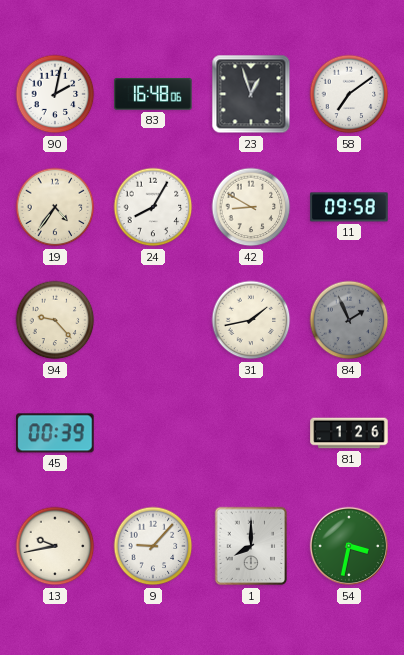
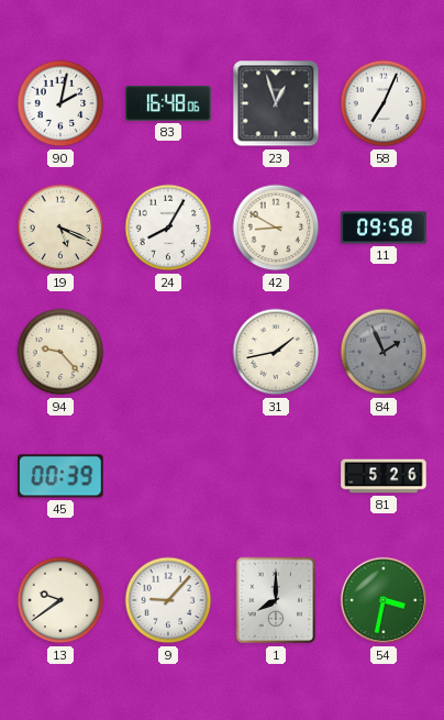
58: 7:09 -> 7:04 (384, 103)
19: 4:36 -> 5:19 (60, 228)
81: 1:26 -> 5:26 (384, 476)
13: 9:43 -> 9:39 (60, 600)
